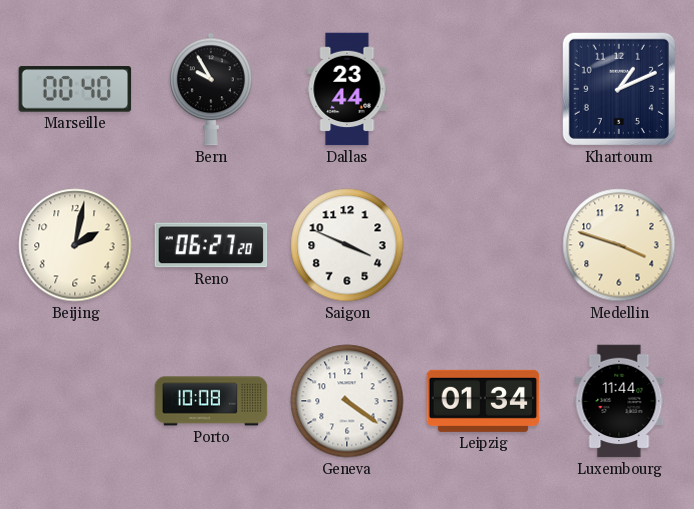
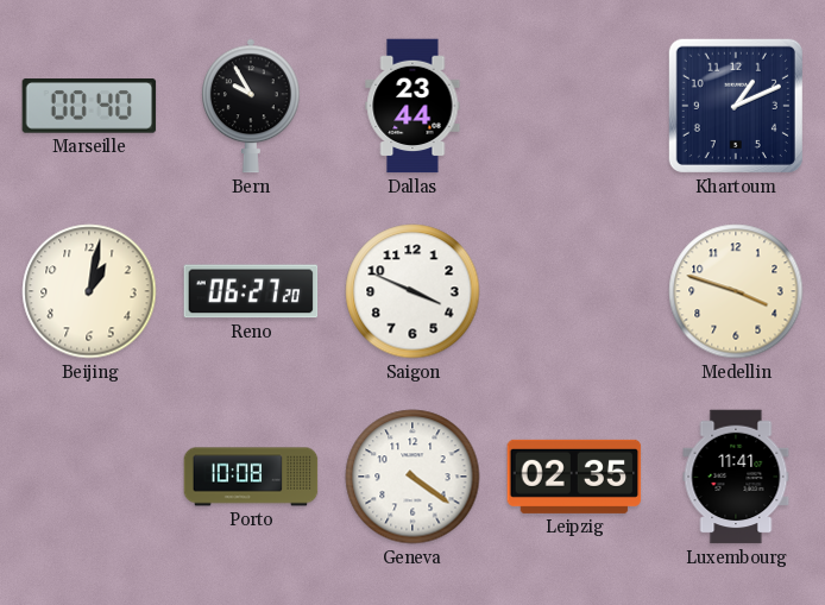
Beijing: 2:02 -> 1:02 (89, 291)
Leipzig: 01:34 -> 02:35 (574, 477)
Luxembourg: 11:44 -> 11:41 (736, 477)
